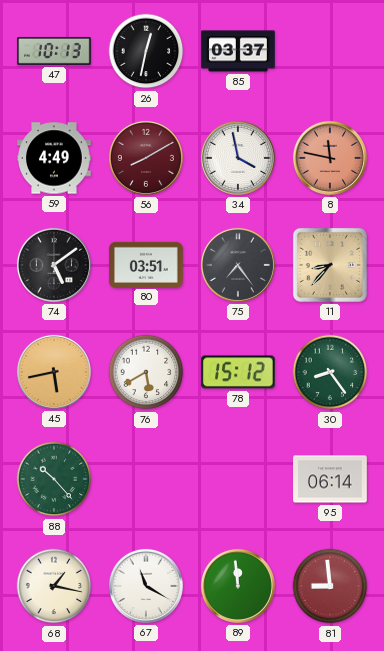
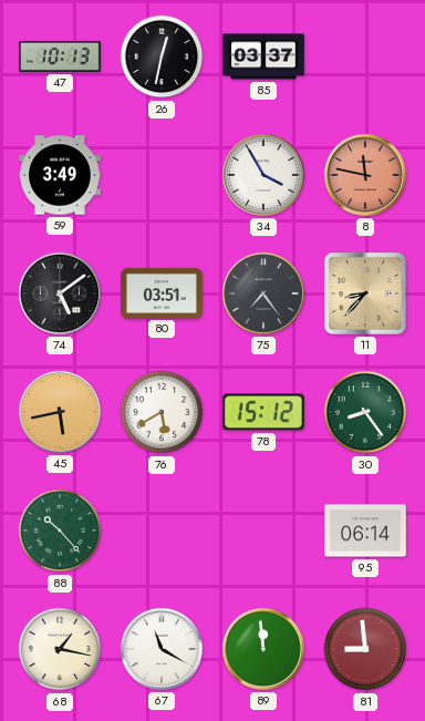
59: 4:49 -> 3:49 (60, 175)
56: 8:10 -> none (146, 158)
34: 3:58 -> 3:55 (263, 175)
